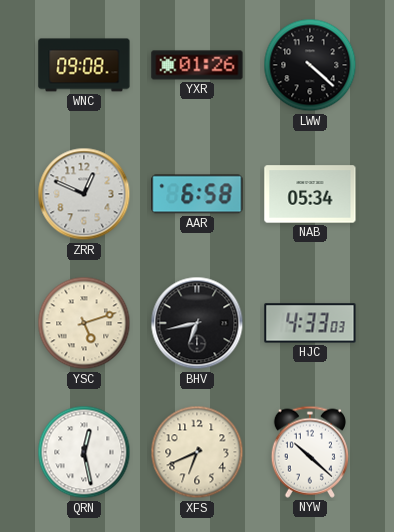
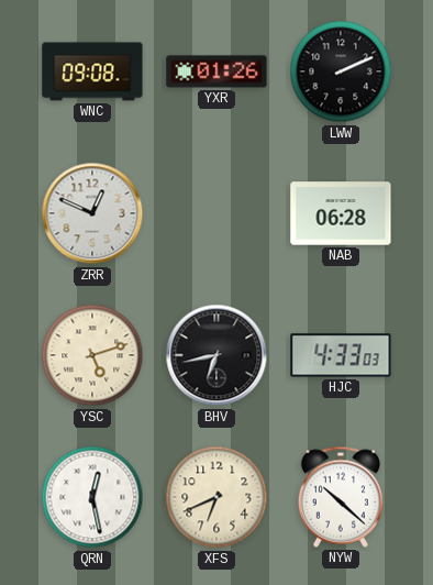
LWW: 4:22 -> 2:11 (341, 71)
AAR: 6:58 -> none (197, 194)
NAB: 05:34 -> 06:28 (341, 213)
